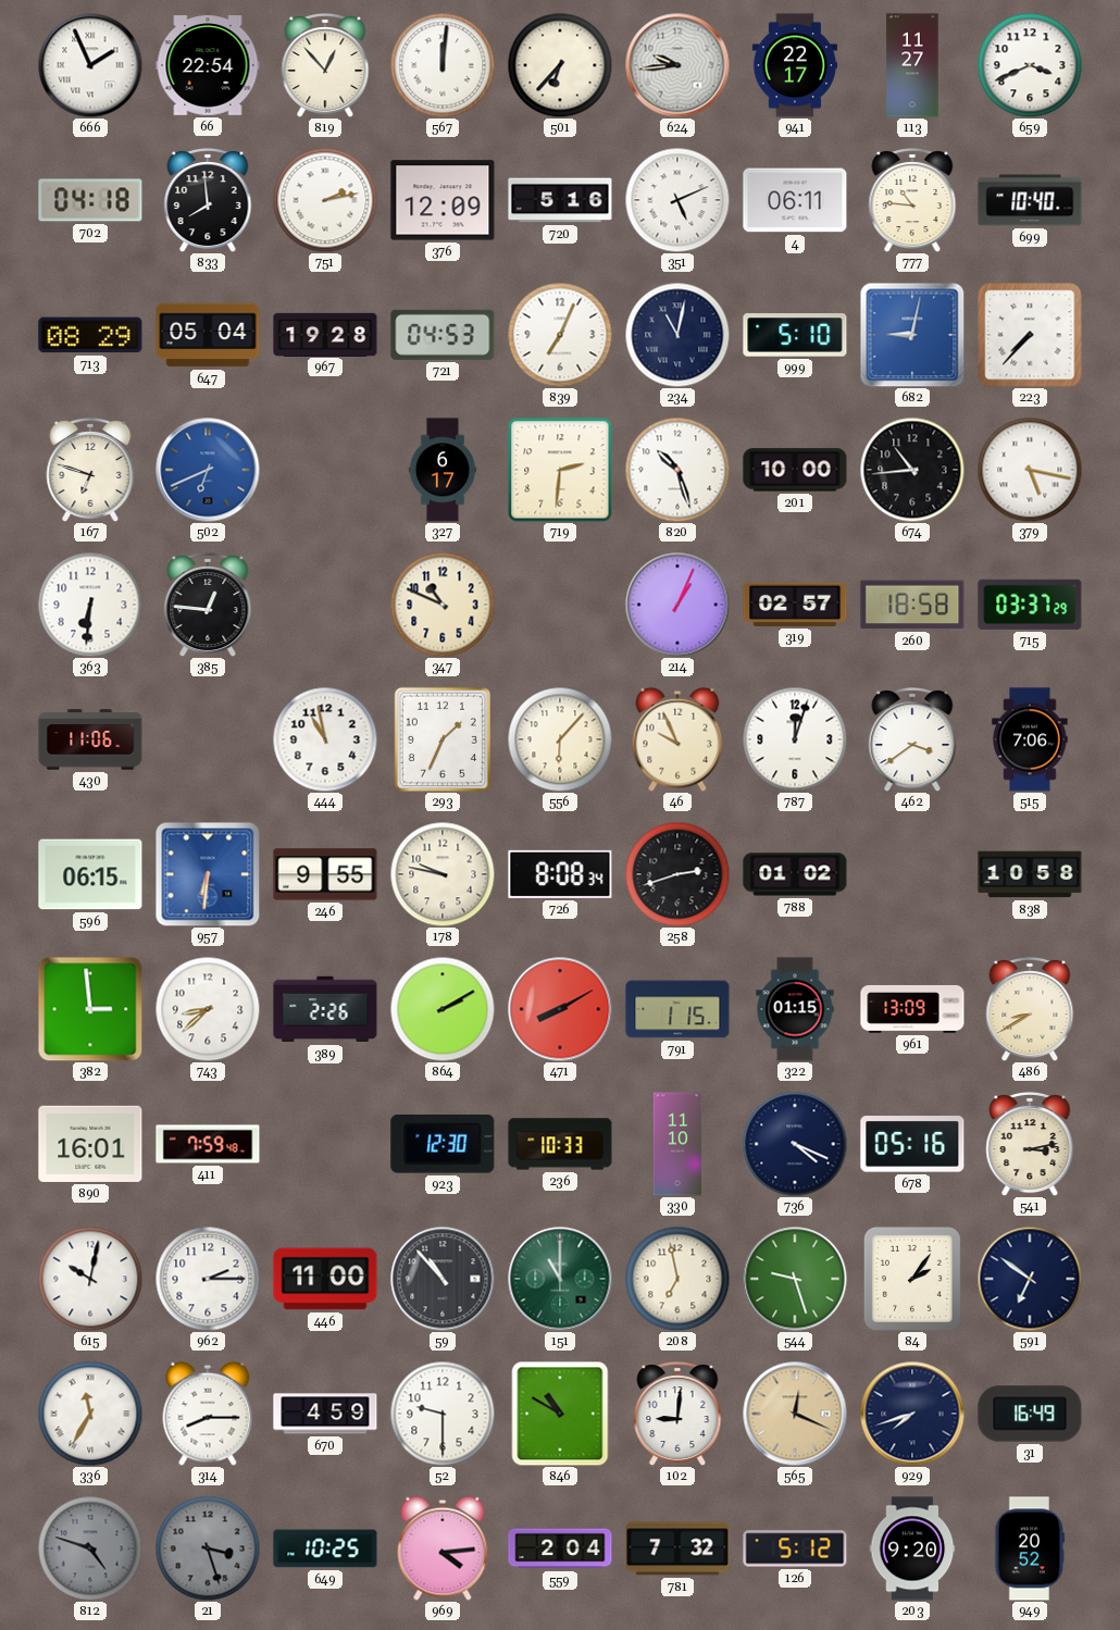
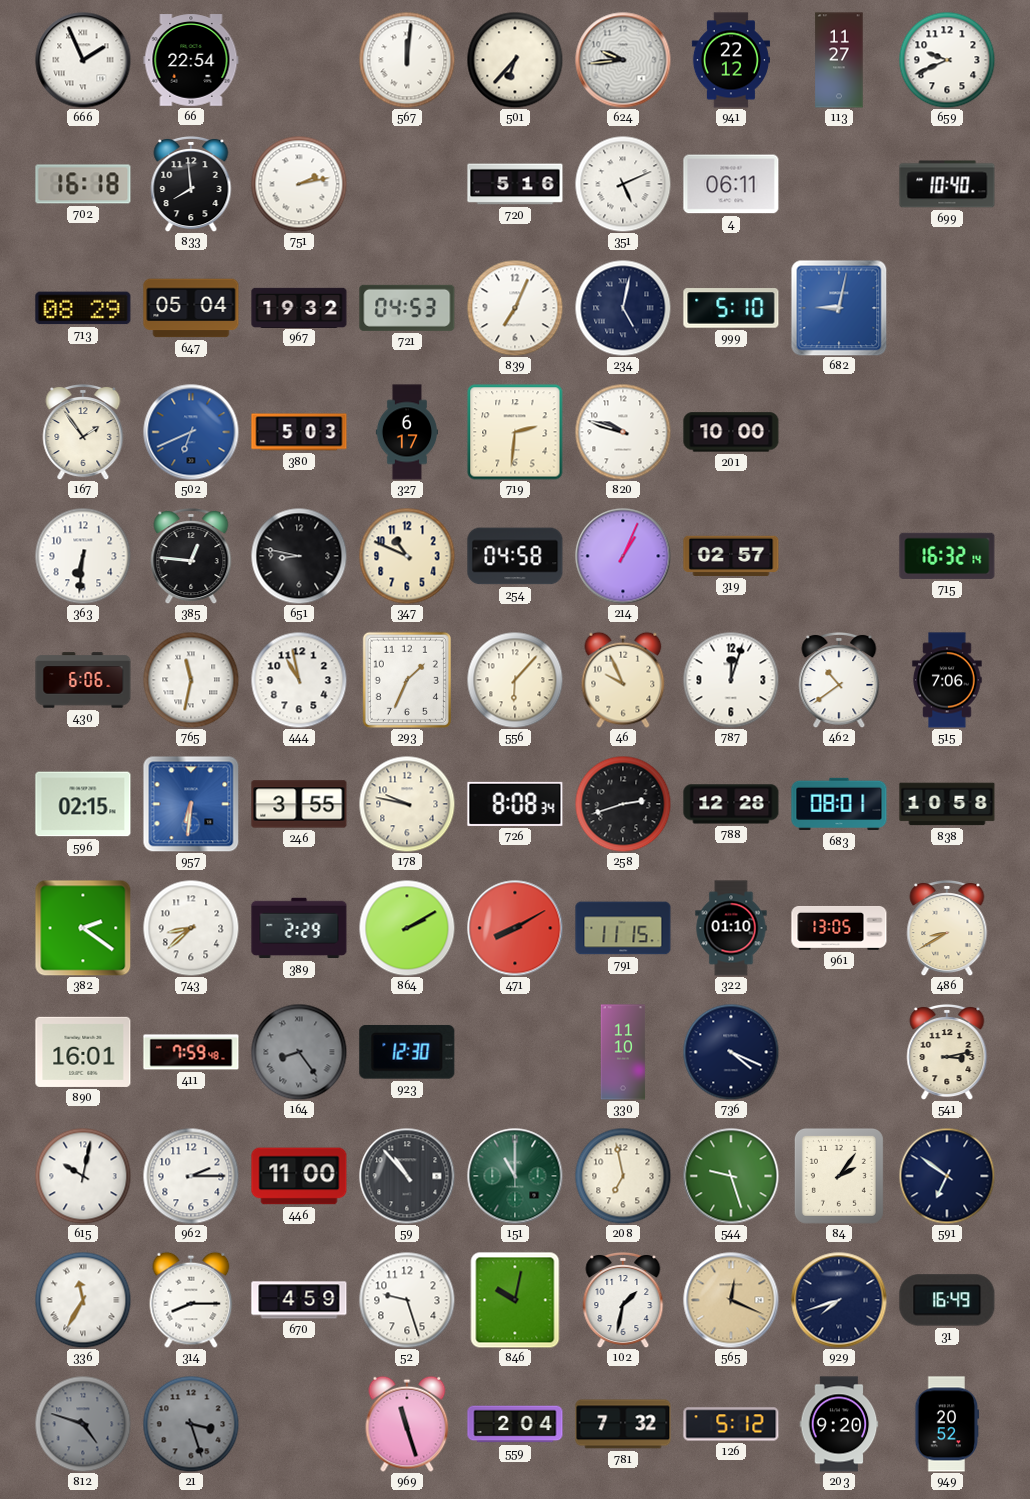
819: 12:53 -> none (325, 65)
941: 22:17 -> 22:12 (731, 60)
659: 3:41 -> 9:41 (947, 60)
702: 04:18 -> 16:18 (83, 184)
376: 12:09 -> none (443, 200)
777: 10:46 -> none (912, 200)
967: 19:28 -> 19:32 (299, 307)
234: 11:02 -> 5:02 (623, 308)
223: 7:37 -> none (1030, 335)
167: 6:48 -> 1:54 (83, 432)
380: none -> 5:03 (299, 432)
820: 10:27 -> 9:48 (623, 432)
674: 10:44 -> none (912, 470)
379: 5:17 -> none (1030, 470)
651: none -> 8:47 (299, 556)
254: none -> 04:58 (515, 556)
260: 18:58 -> none (912, 605)
715: 03:37 -> 16:32 (947, 556)
430: 11:06 -> 6:06 (83, 680)
765: none -> 11:32 (191, 680)
462: 3:39 -> 10:39 (839, 680)
596: 06:15 -> 02:15 (83, 804)
246: 9:55 -> 3:55 (299, 804)
788: 01:02 -> 12:28 (731, 804)
683: none -> 08:01 (839, 804)
382: 2:59 -> 2:21 (83, 928)
389: 2:26 -> 2:29 (299, 928)
791: 1:15 -> 11:15 (623, 928)
322: 01:15 -> 01:10 (731, 928)
961: 13:09 -> 13:05 (839, 928)
164: none -> 8:24 (299, 1052)
236: 10:33 -> none (560, 1144)
678: 05:16 -> none (912, 1144)
52: 9:30 -> 9:27 (407, 1300)
846: 10:50 -> 10:02 (515, 1300)
102: 9:01 -> 1:32 (623, 1300)
649: 10:25 -> none (325, 1548)
969: 4:14 -> 11:27 (407, 1424)
